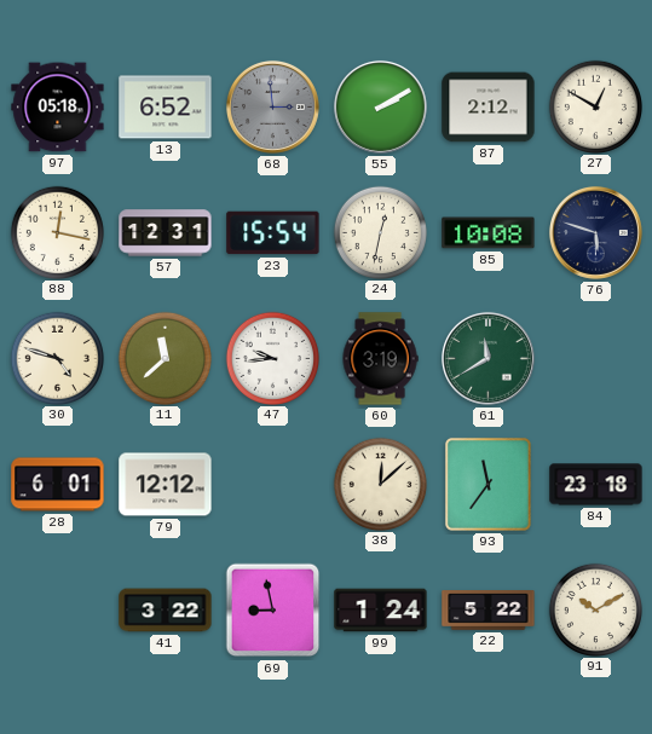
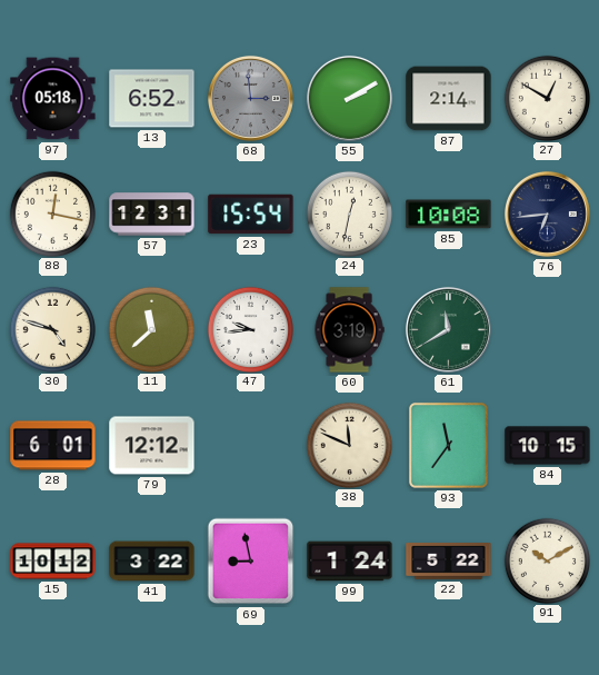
87: 2:12 -> 2:14 (449, 99)
76: 5:48 -> 6:44 (547, 214)
38: 12:08 -> 11:49 (349, 445)
84: 23:18 -> 10:15 (548, 446)
15: none -> 10:12 (53, 562)
